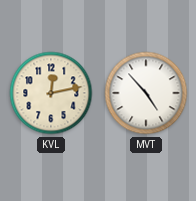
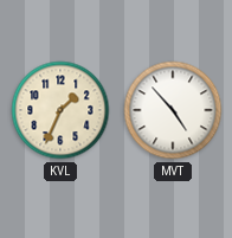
KVL: 12:13 -> 1:34 (60, 110)
